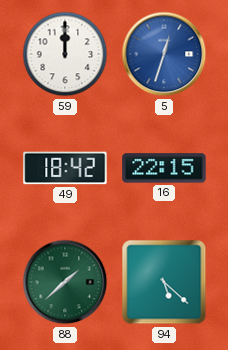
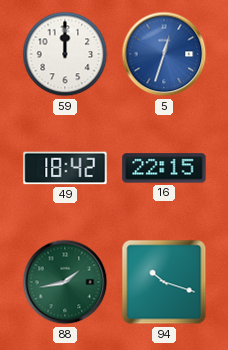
88: 1:38 -> 1:43 (65, 282)
94: 5:22 -> 10:18 (164, 282)
